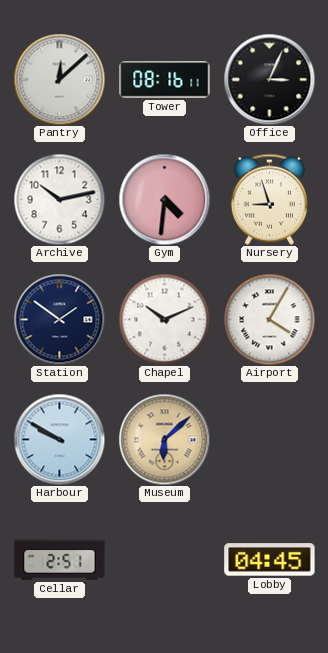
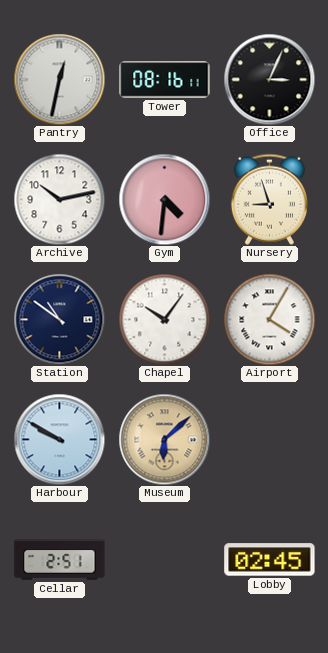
Pantry: 12:08 -> 12:32 (59, 79)
Station: 1:51 -> 10:51 (59, 319)
Chapel: 10:11 -> 10:06 (164, 319)
Lobby: 04:45 -> 02:45 (270, 560)
